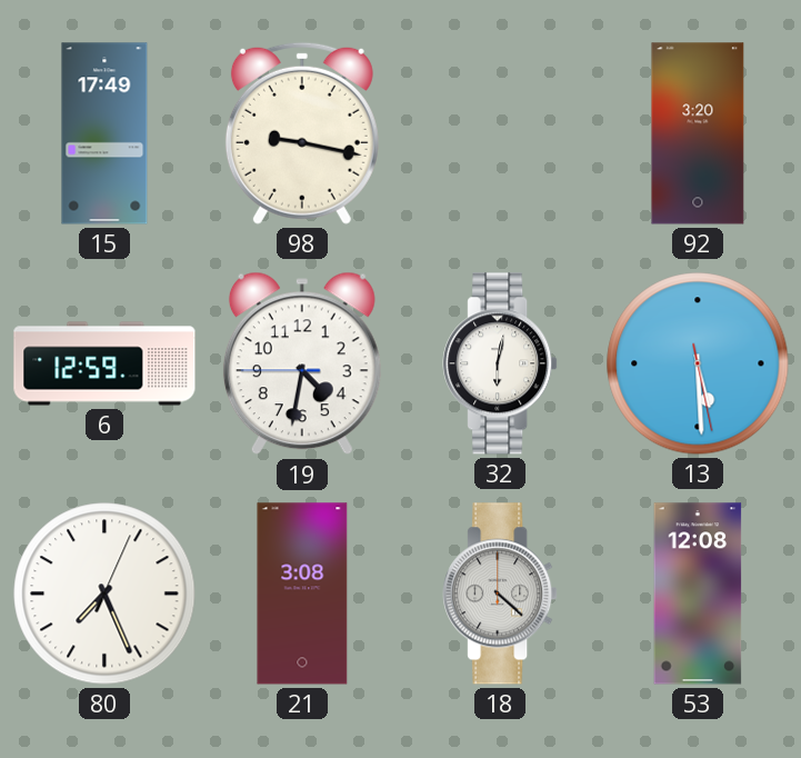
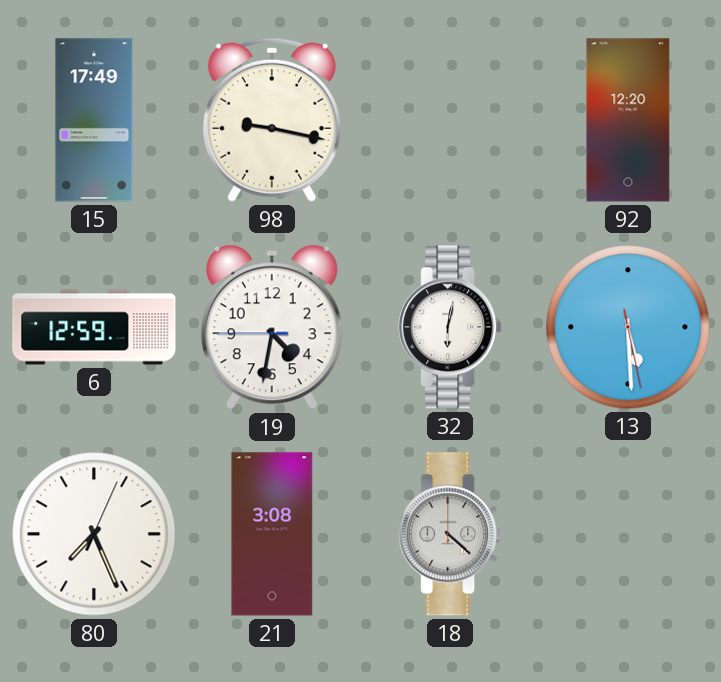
92: 3:20 -> 12:20 (628, 120)
53: 12:08 -> none (698, 594)
